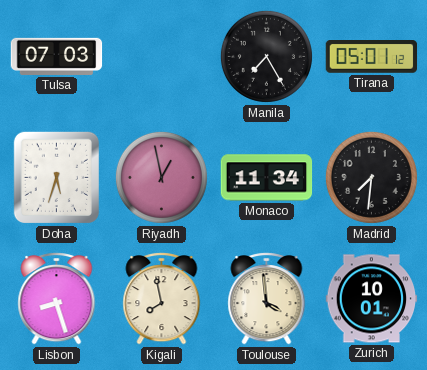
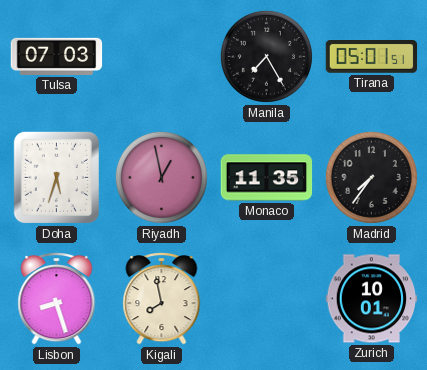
Tirana: 05:01:12 -> 05:01:51 (372, 57)
Monaco: 11:34 -> 11:35 (267, 178)
Madrid: 7:31 -> 7:36 (371, 177)
Toulouse: 3:59 -> none (267, 299)
